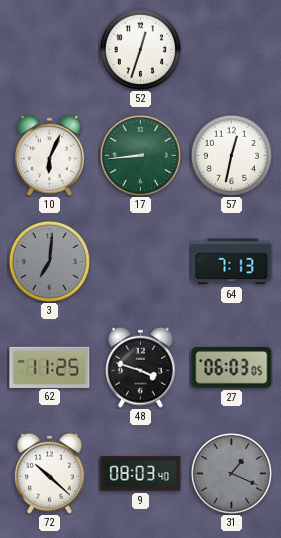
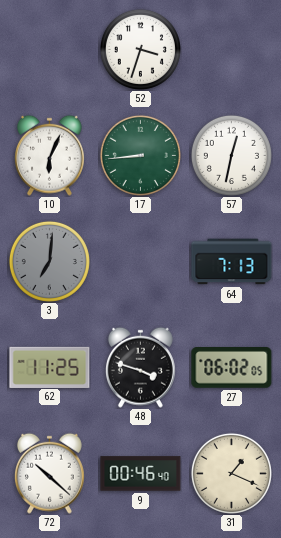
52: 12:33 -> 3:33 (140, 49)
27: 06:03 -> 06:02 (232, 368)
9: 08:03 -> 00:46 (141, 474)
31 dial: grey -> cream (231, 473)
